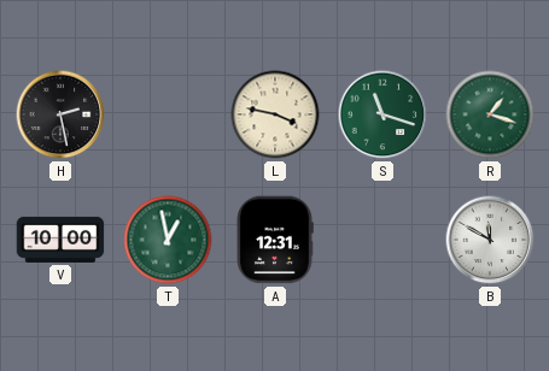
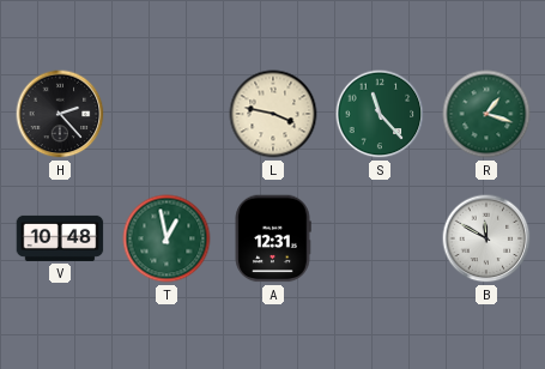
H: 2:28 -> 2:23 (60, 114)
S: 11:18 -> 11:23 (380, 114)
V: 10:00 -> 10:48 (60, 238)
